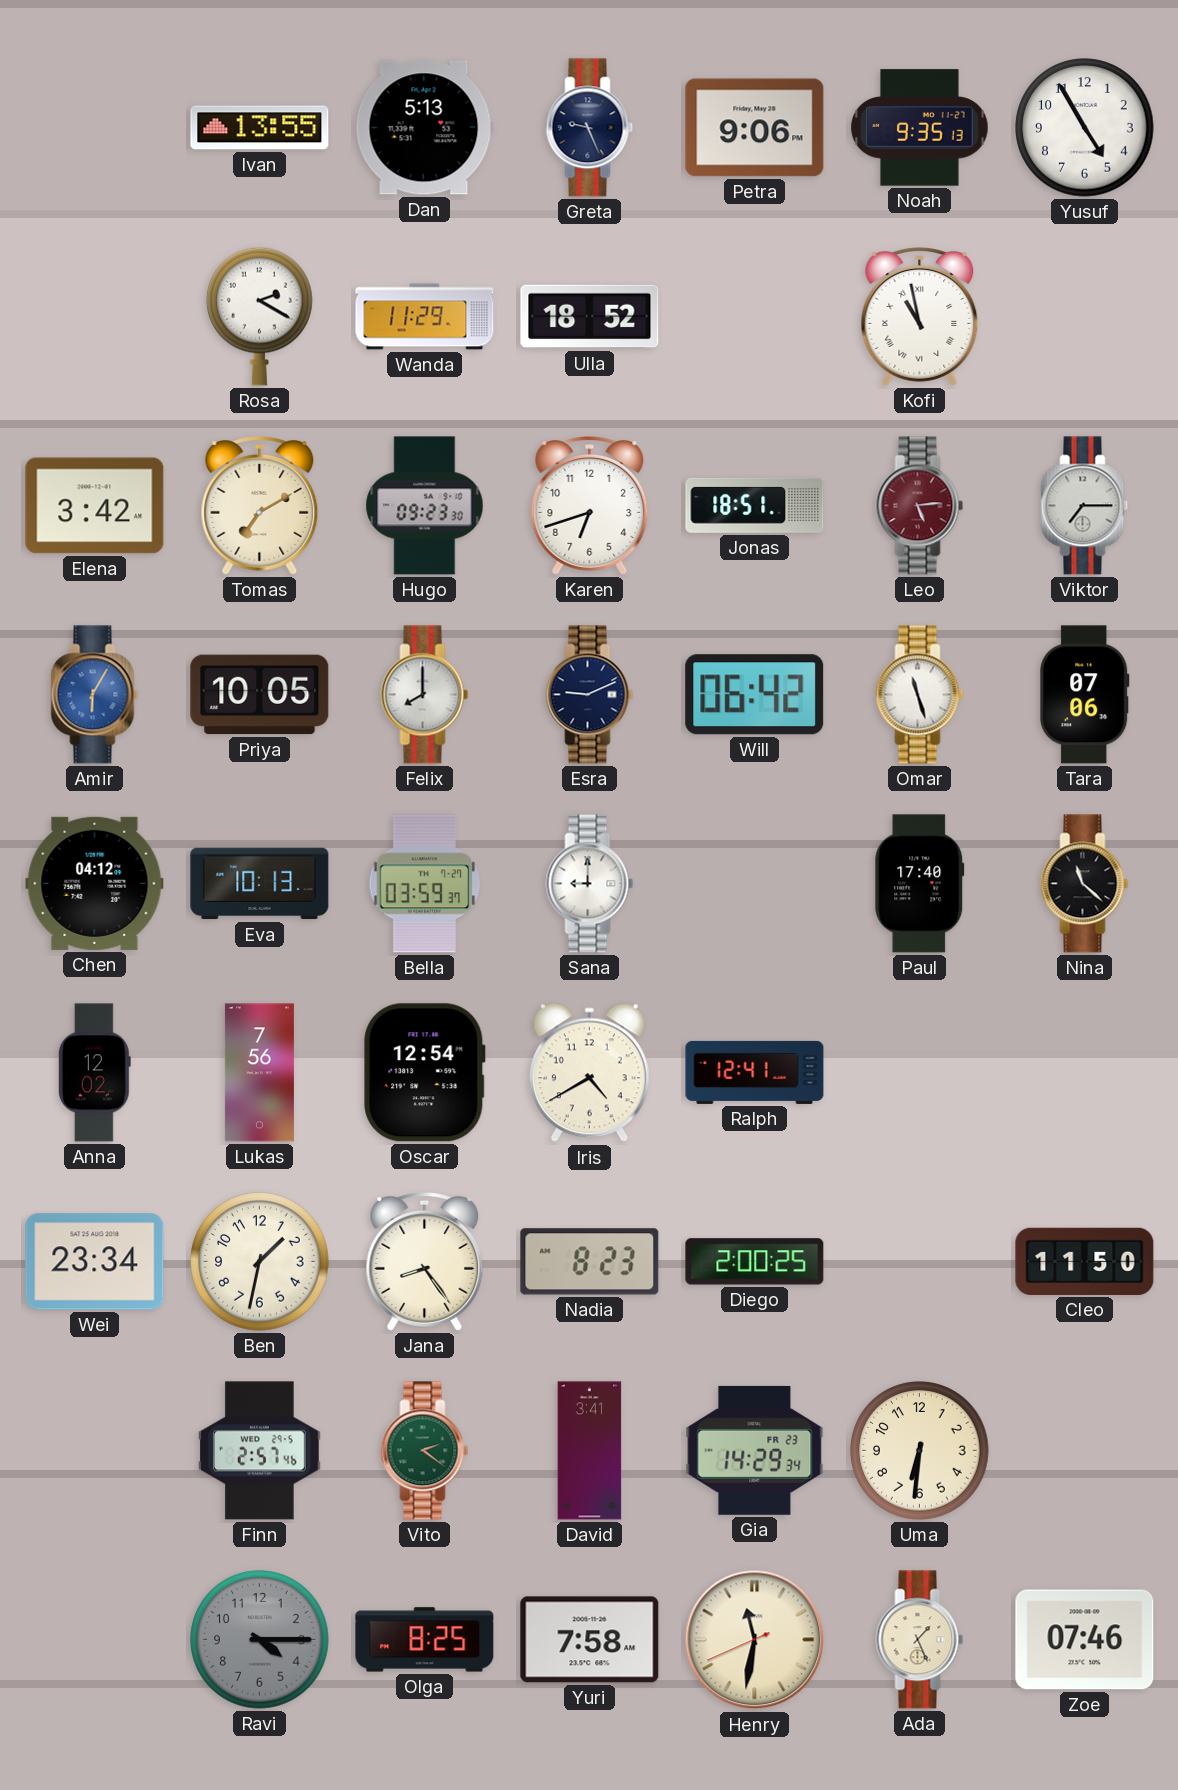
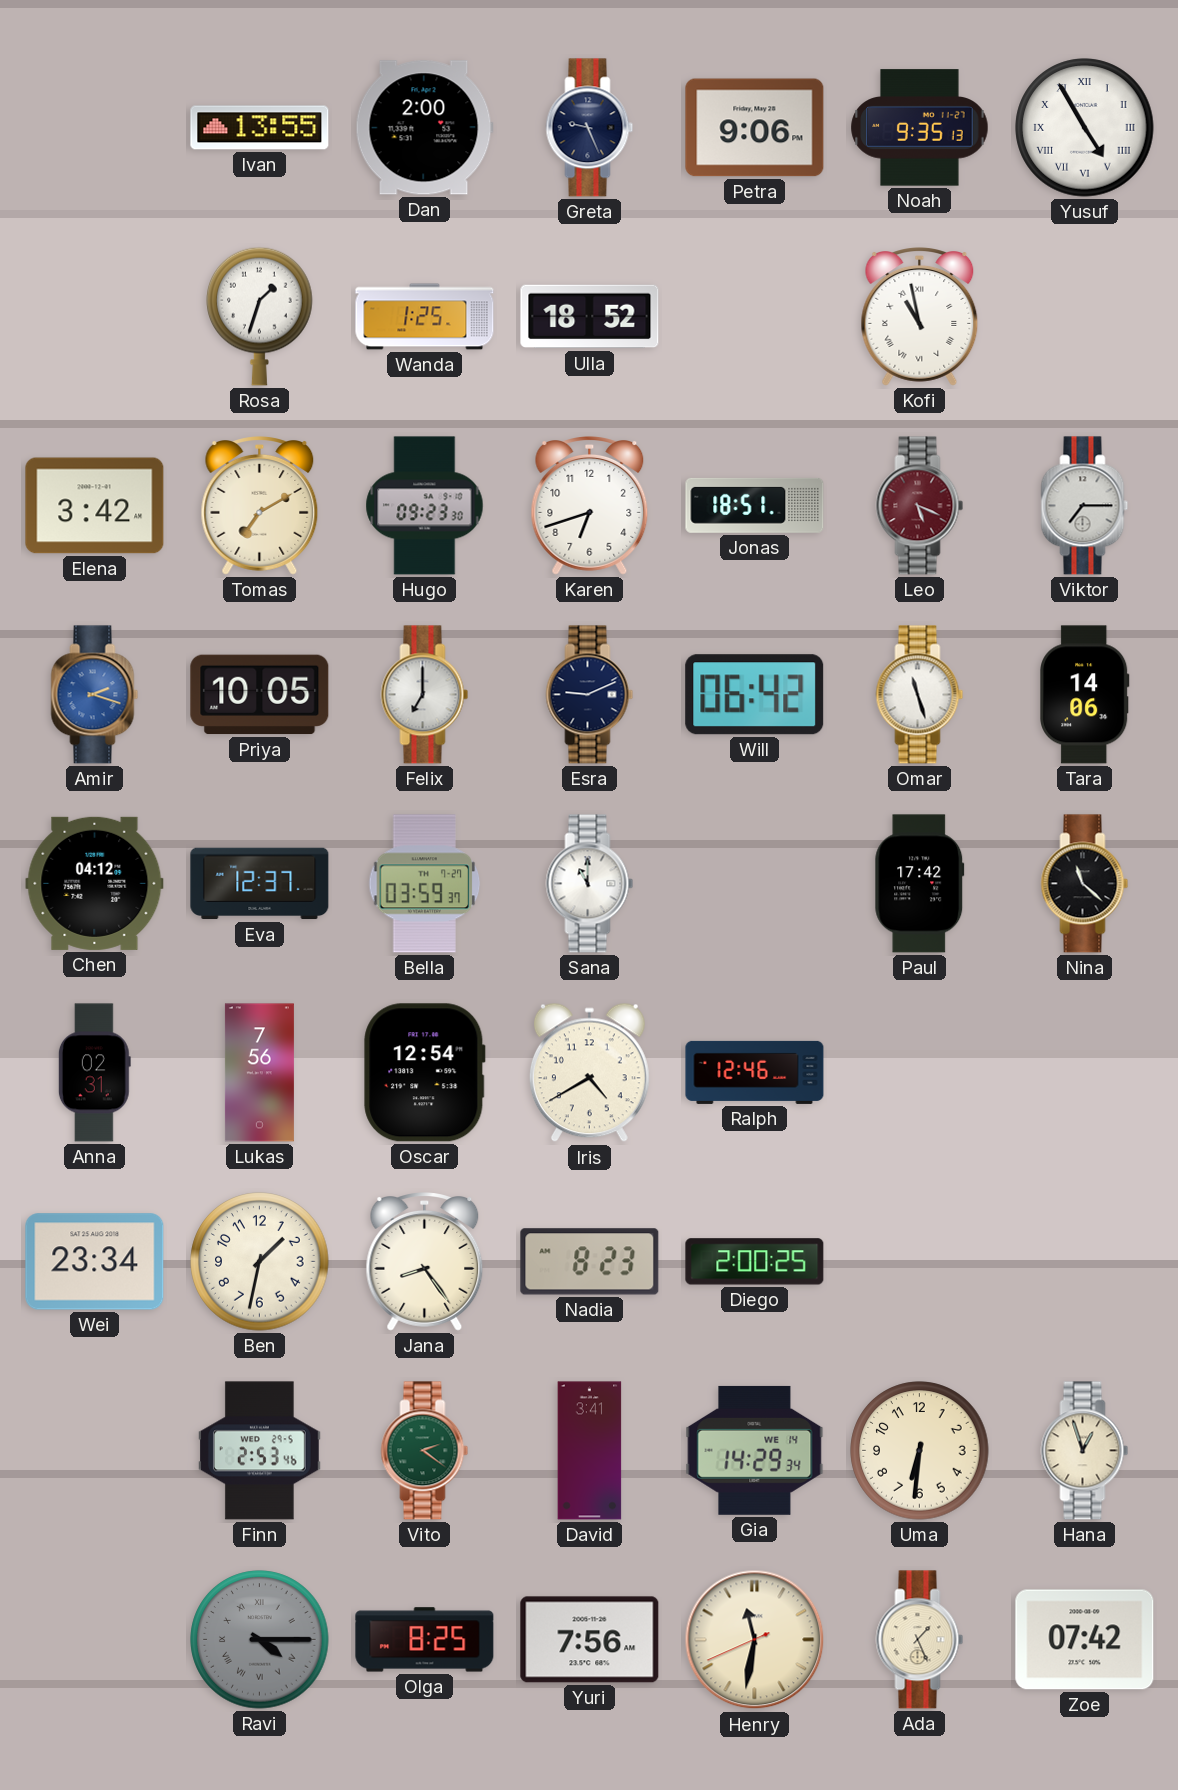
Dan: 5:13 -> 2:00 (424, 128)
Yusuf numerals: Arabic -> Roman (1085, 128)
Rosa: 2:20 -> 1:33 (260, 316)
Wanda: 11:29 -> 1:25 (425, 317)
Leo: 5:14 -> 5:19 (920, 506)
Amir: 6:05 -> 2:18 (95, 695)
Felix: 8:00 -> 7:00 (425, 695)
Tara: 07:06 -> 14:06 (1085, 695)
Eva: 10:13 -> 12:37 (260, 884)
Sana: 9:00 -> 11:00 (590, 884)
Paul: 17:40 -> 17:42 (920, 884)
Anna: 12:02 -> 02:31 (94, 1073)
Ralph: 12:41 -> 12:46 (755, 1072)
Cleo: 11:50 -> none (1085, 1261)
Finn: 2:57 -> 2:53 (260, 1451)
Gia date: FR 23 -> WE 14 (755, 1450)
Hana: none -> 12:57 (1085, 1451)
Ravi numerals: Arabic -> Roman (260, 1640)
Yuri: 7:58 -> 7:56 (590, 1640)
Zoe: 07:46 -> 07:42 (1085, 1640)
